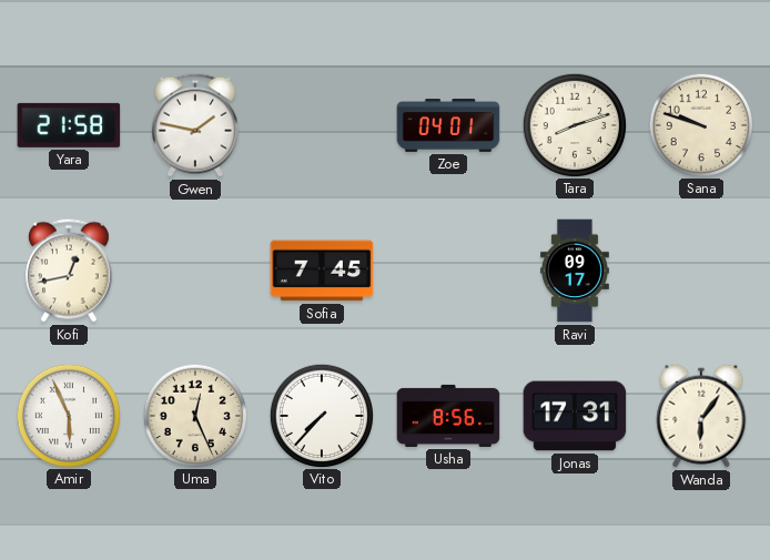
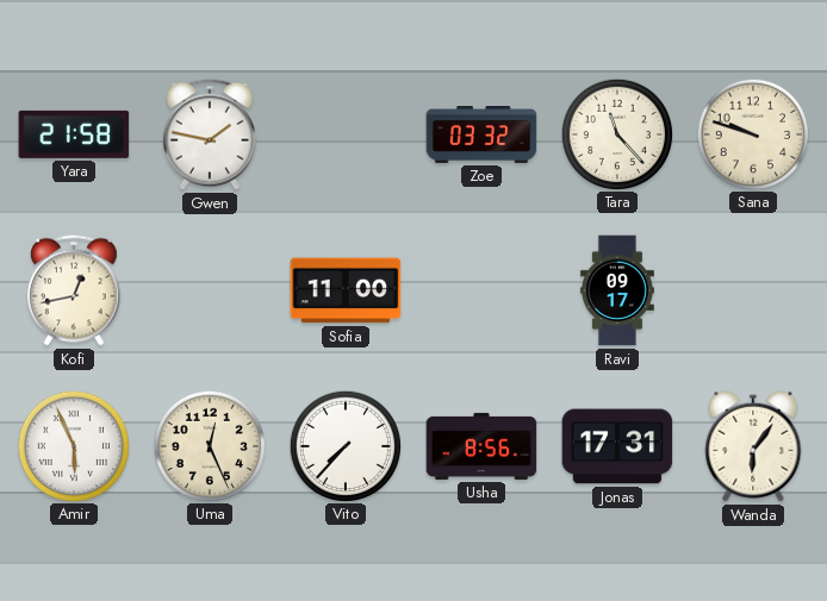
Zoe: 04:01 -> 03:32 (481, 136)
Tara: 8:12 -> 11:23 (616, 133)
Sofia: 7:45 -> 11:00 (346, 290)
